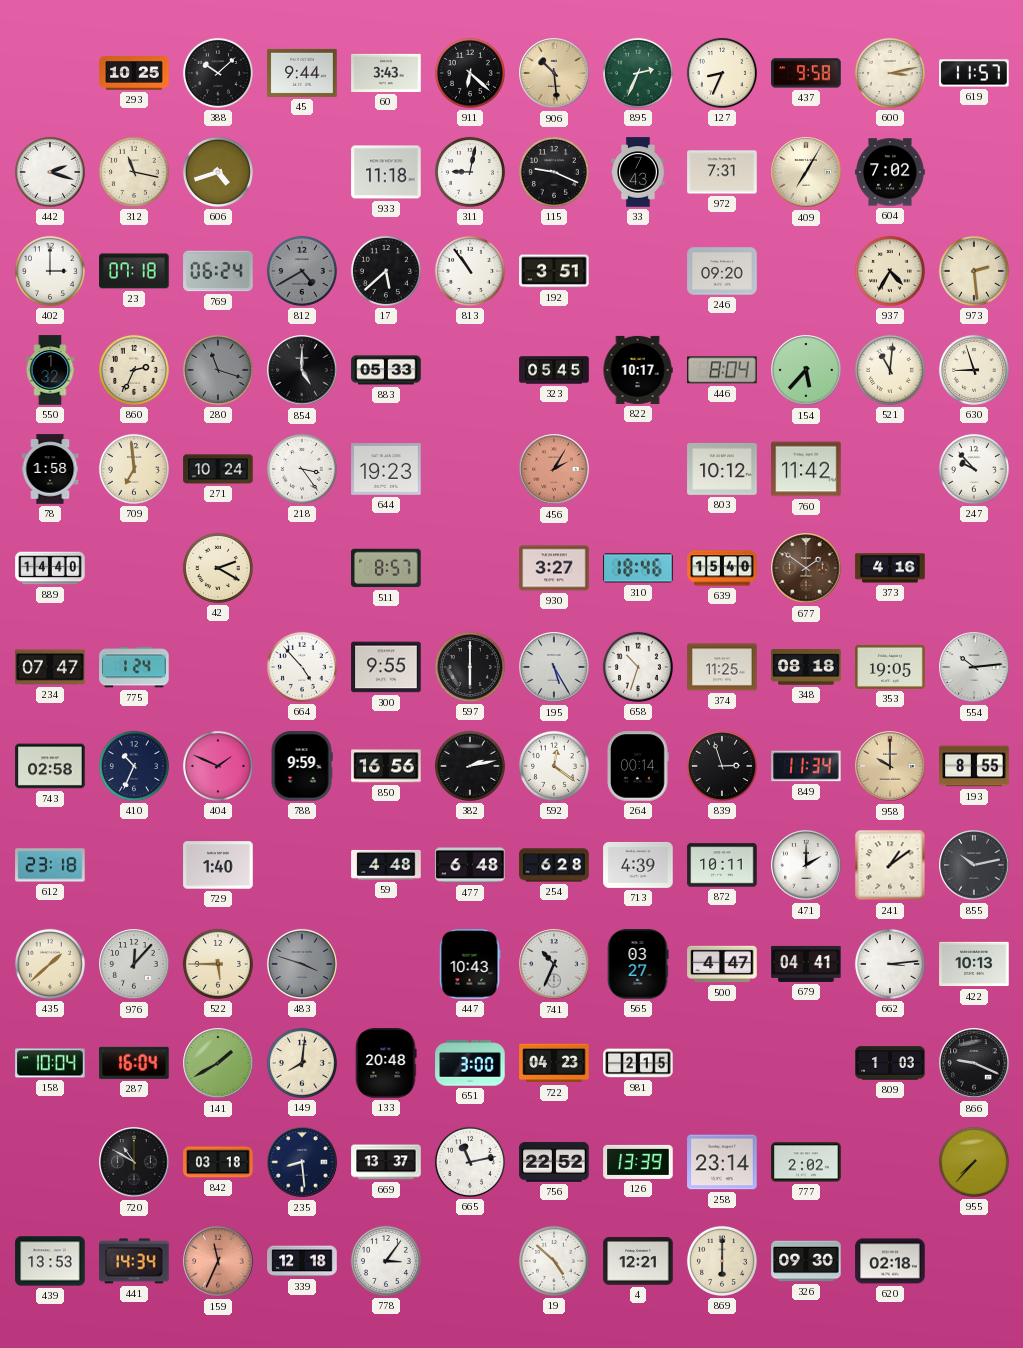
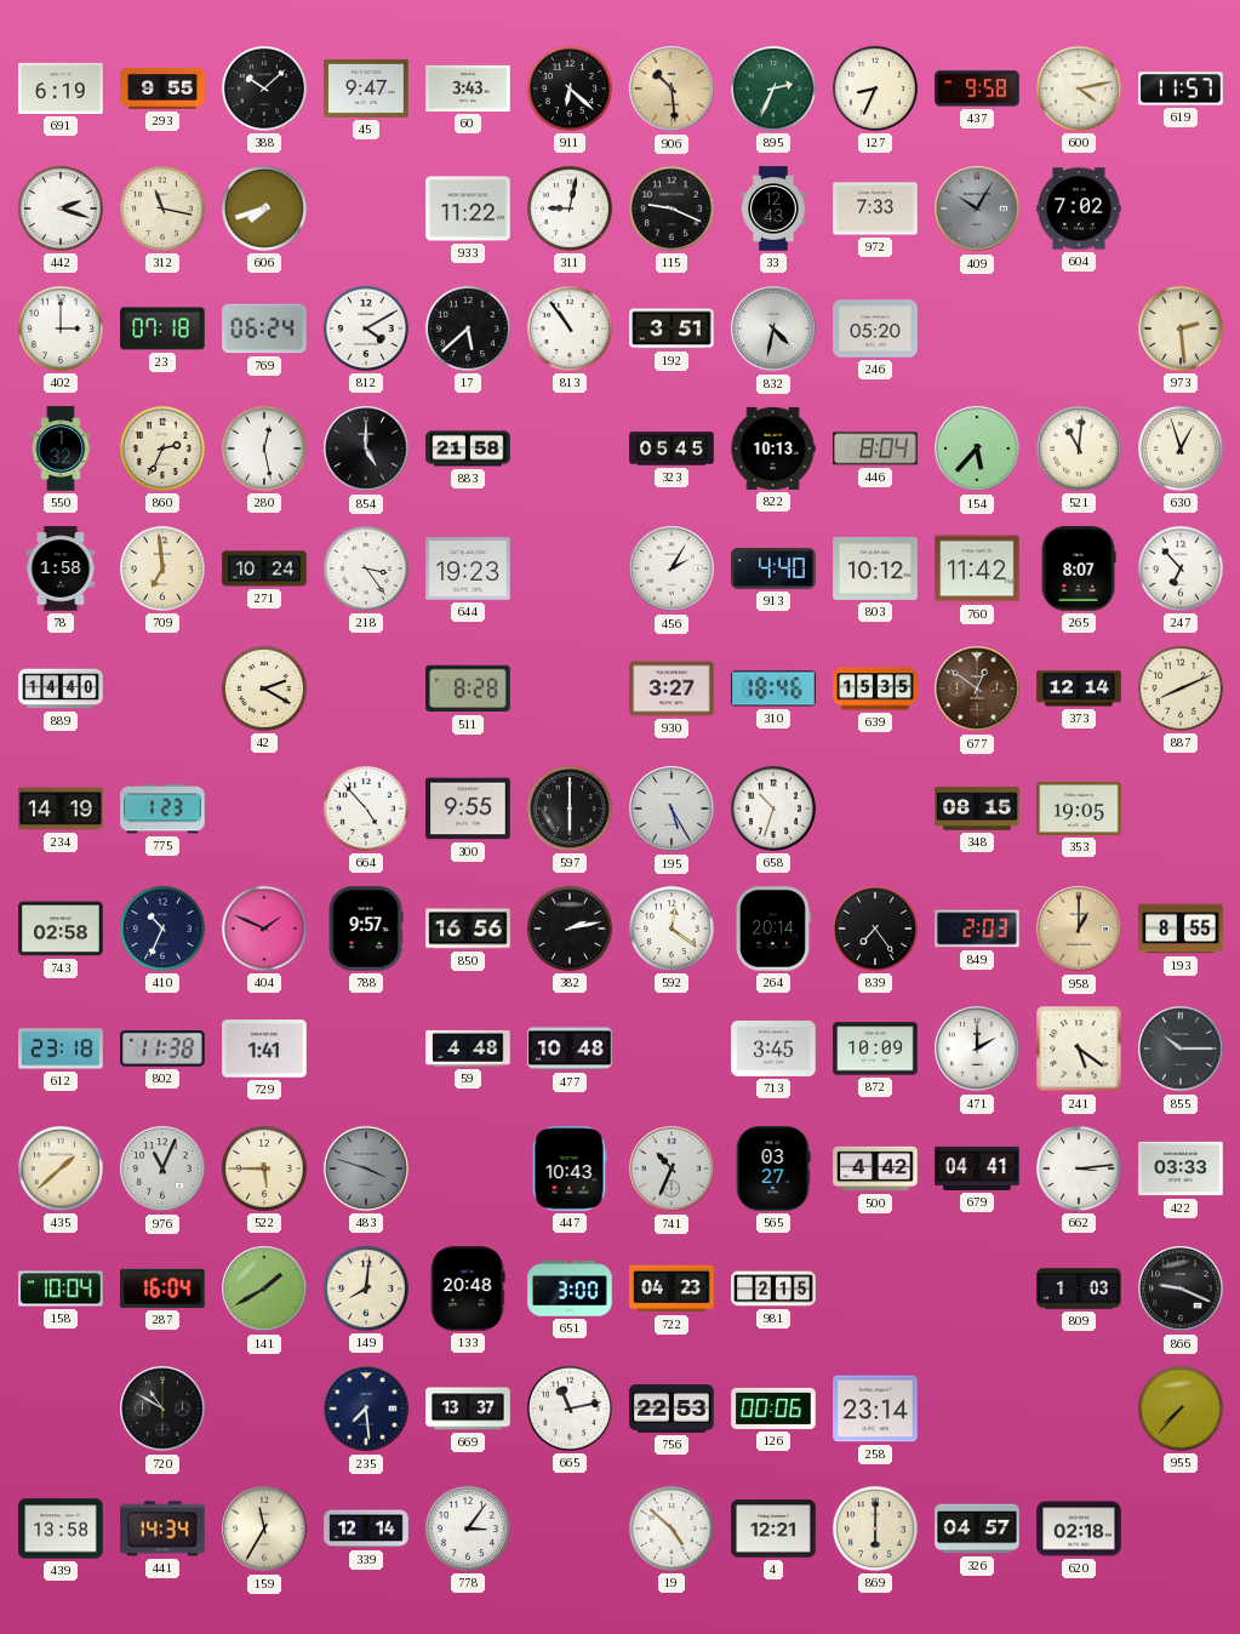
691: none -> 6:19 (61, 88)
293: 10:25 -> 9:55 (162, 90)
45: 9:44 -> 9:47 (366, 88)
600: 3:13 -> 4:13 (1079, 88)
606: 4:42 -> 7:42 (264, 208)
933: 11:18 -> 11:22 (468, 208)
33: 7:43 -> 12:43 (773, 208)
972: 7:31 -> 7:33 (875, 208)
409: 7:05 -> 10:05 (977, 208)
409 dial: cream -> grey (977, 208)
812: 4:40 -> 4:10 (366, 328)
812 dial: grey -> white (366, 328)
832: none -> 4:32 (773, 328)
246: 09:20 -> 05:20 (875, 328)
937: 4:35 -> none (890, 271)
280: 11:18 -> 12:28 (264, 449)
280 dial: grey -> white (264, 449)
883: 05:33 -> 21:58 (468, 449)
822: 10:17 -> 10:13 (773, 449)
630: 8:57 -> 12:57 (1181, 449)
456 dial: salmon -> white (672, 569)
913: none -> 4:40 (773, 569)
265: none -> 8:07 (1079, 569)
247: 9:53 -> 6:53 (1181, 569)
511: 8:57 -> 8:28 (468, 689)
639: 15:40 -> 15:35 (875, 689)
677: 1:51 -> 12:51 (977, 689)
373: 4:16 -> 12:14 (1079, 689)
887: none -> 8:11 (1181, 689)
234: 07:47 -> 14:19 (61, 809)
775: 1:24 -> 1:23 (162, 809)
374: 11:25 -> none (722, 667)
348: 08:18 -> 08:15 (977, 809)
554: 10:14 -> none (974, 667)
788: 9:59 -> 9:57 (366, 929)
264: 00:14 -> 20:14 (773, 929)
839: 2:57 -> 7:24 (875, 929)
849: 11:34 -> 2:03 (977, 929)
958: 10:00 -> 1:00 (1079, 929)
802: none -> 11:38 (162, 1049)
729: 1:40 -> 1:41 (264, 1049)
477: 6:48 -> 10:48 (570, 1049)
254: 6:28 -> none (554, 865)
713: 4:39 -> 3:45 (773, 1049)
872: 10:11 -> 10:09 (875, 1049)
241: 1:09 -> 5:21 (1079, 1049)
855: 10:13 -> 10:15 (1181, 1049)
976: 12:07 -> 11:04 (162, 1169)
500: 4:47 -> 4:42 (875, 1169)
422: 10:13 -> 03:33 (1181, 1169)
842: 03:18 -> none (218, 1162)
235: 8:29 -> 7:29 (366, 1409)
756: 22:52 -> 22:53 (672, 1409)
126: 13:39 -> 00:06 (773, 1409)
777: 2:02 -> none (806, 1162)
439: 13:53 -> 13:58 (61, 1529)
159: 11:34 -> 11:35 (264, 1529)
159 dial: salmon -> cream (264, 1529)
339: 12:18 -> 12:14 (366, 1529)
326: 09:30 -> 04:57 (977, 1529)
